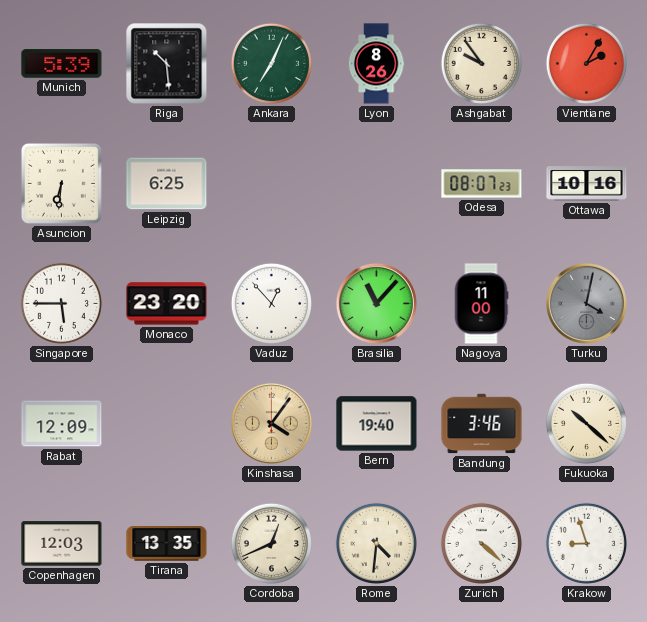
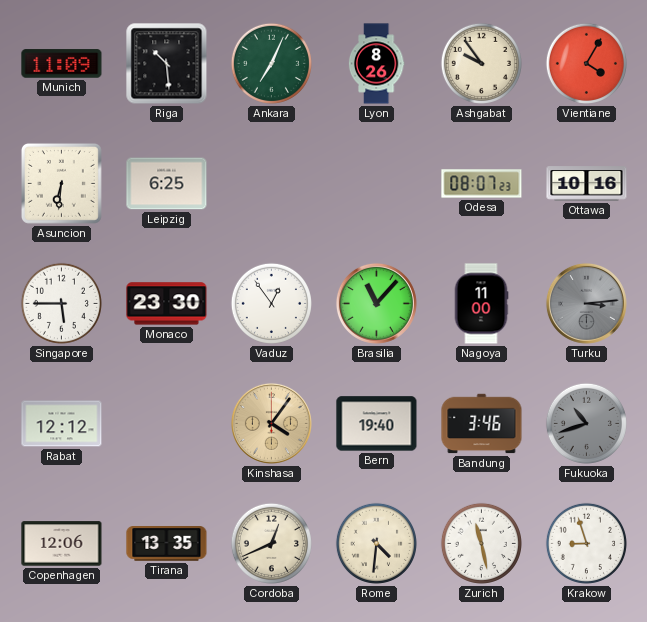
Munich: 5:39 -> 11:09 (62, 64)
Vientiane: 2:05 -> 4:05 (586, 63)
Monaco: 23:20 -> 23:30 (167, 304)
Vaduz: 12:53 -> 12:54 (271, 303)
Turku: 4:02 -> 3:14 (586, 303)
Rabat: 12:09 -> 12:12 (62, 424)
Fukuoka: 10:22 -> 10:42 (586, 423)
Fukuoka dial: cream -> grey (586, 423)
Copenhagen: 12:03 -> 12:06 (62, 544)
Zurich: 4:22 -> 11:28 (481, 543)
